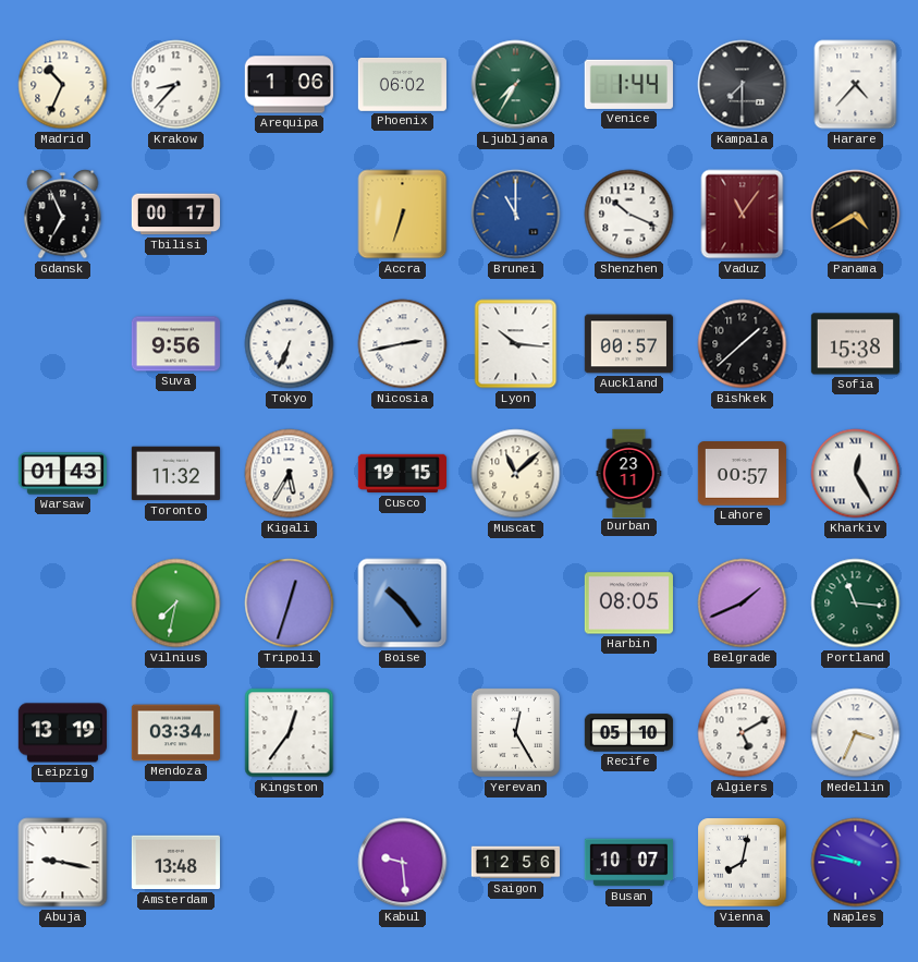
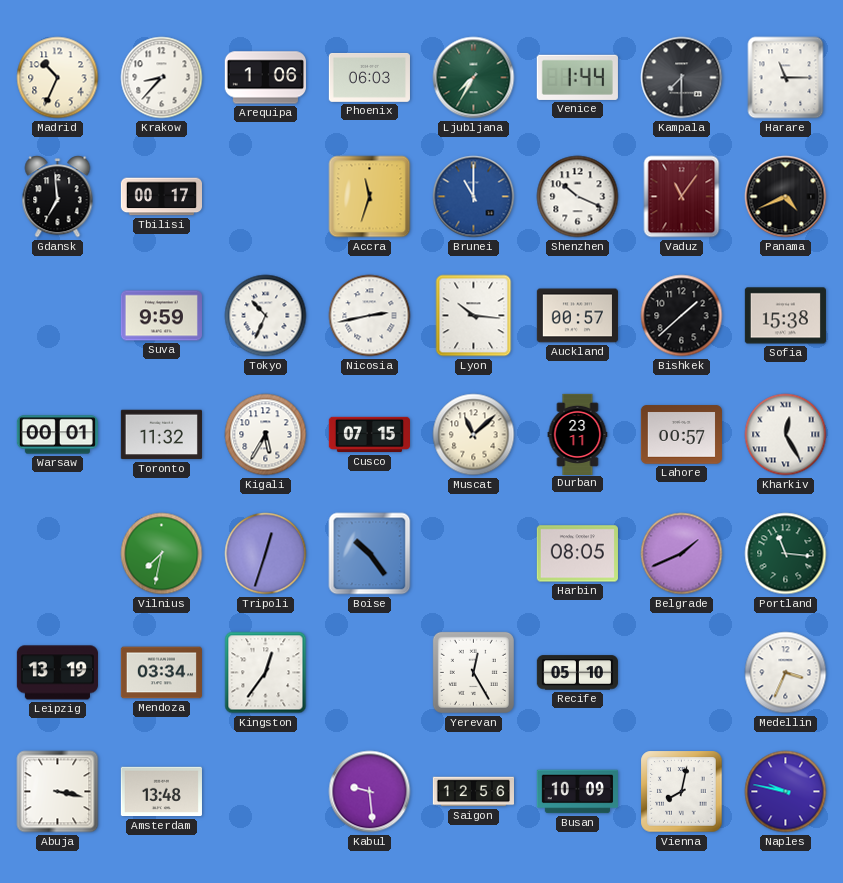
Phoenix: 06:02 -> 06:03 (369, 77)
Harare: 4:37 -> 11:15 (786, 78)
Gdansk: 6:56 -> 6:59 (58, 197)
Accra: 6:33 -> 11:33 (370, 197)
Panama: 4:40 -> 4:41 (786, 197)
Suva: 9:56 -> 9:59 (161, 316)
Tokyo: 6:34 -> 10:34 (266, 316)
Warsaw: 01:43 -> 00:01 (57, 435)
Cusco: 19:15 -> 07:15 (369, 435)
Algiers: 5:10 -> none (743, 733)
Abuja: 9:17 -> 3:17 (58, 792)
Busan: 10:07 -> 10:09 (577, 792)
